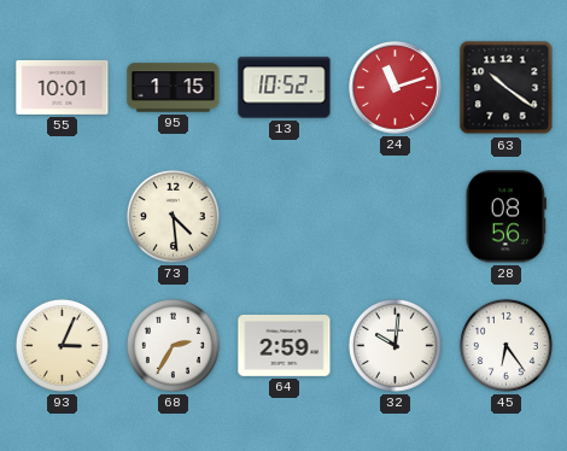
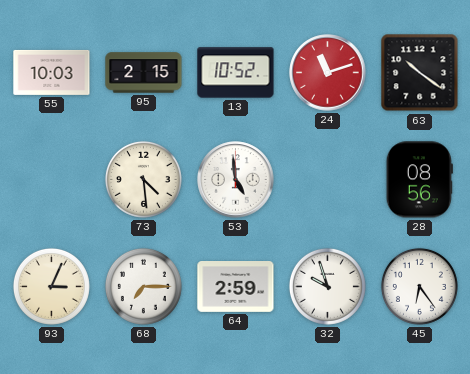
55: 10:01 -> 10:03 (52, 72)
95: 1:15 -> 2:15 (144, 73)
53: none -> 4:59 (236, 180)
68: 2:35 -> 7:15 (143, 286)
32: 10:01 -> 9:57 (327, 286)
